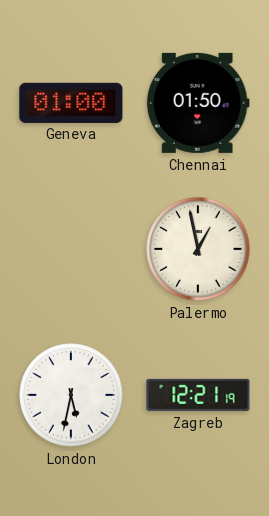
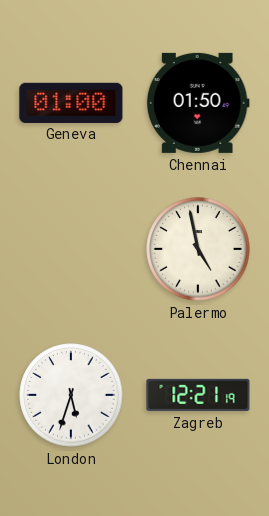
Palermo: 12:58 -> 4:58 (198, 249)
London: 5:32 -> 5:33 (71, 395)
